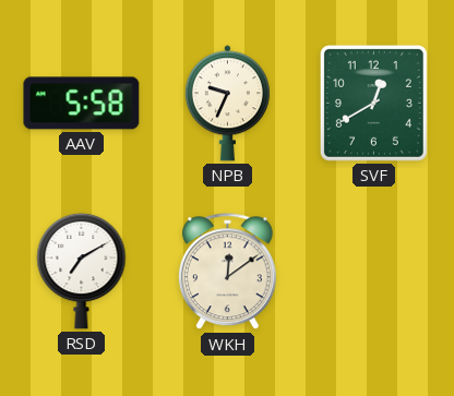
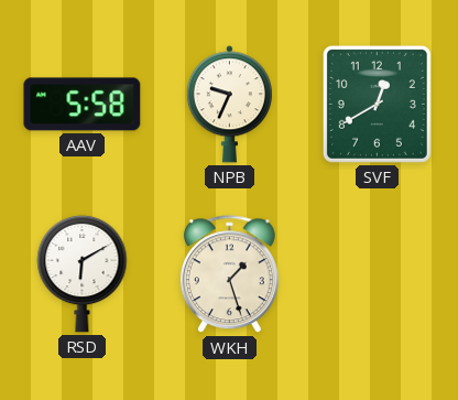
RSD: 7:10 -> 6:10 (83, 273)
WKH: 12:09 -> 1:27 (229, 274)
